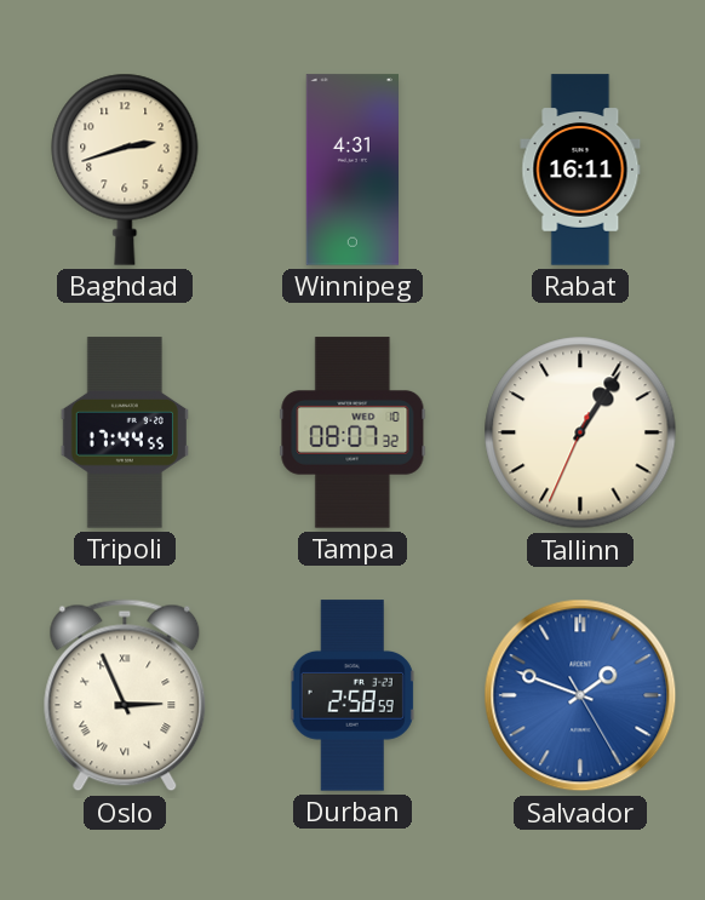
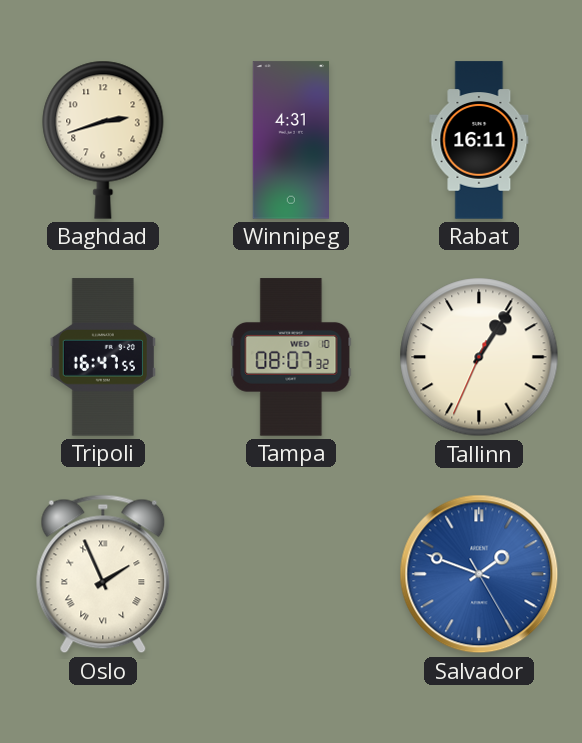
Tripoli: 17:44 -> 16:47 (103, 357)
Oslo: 2:56 -> 1:56 (103, 574)
Durban: 2:58 -> none (352, 695)
